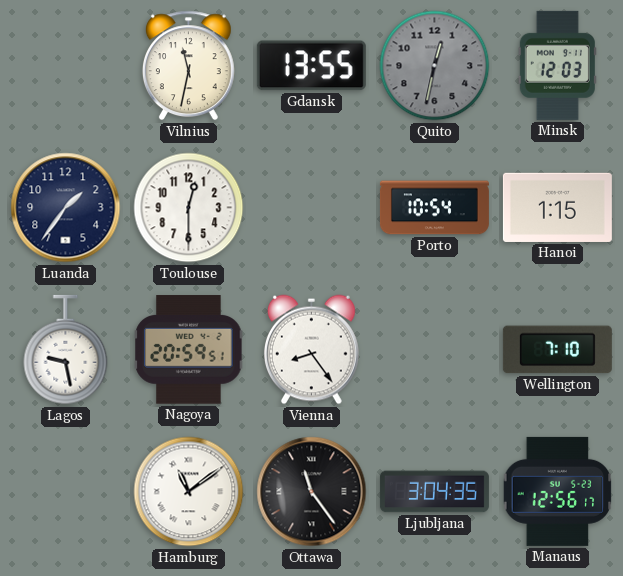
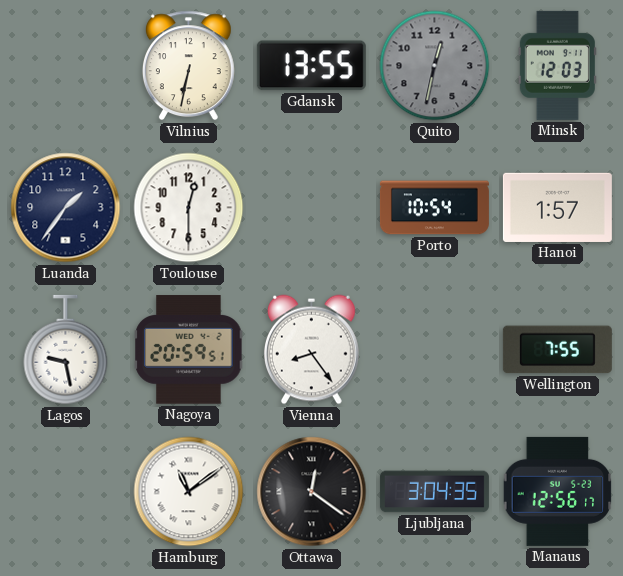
Vilnius: 11:32 -> 6:32 (188, 66)
Hanoi: 1:15 -> 1:57 (557, 207)
Wellington: 7:10 -> 7:55 (557, 350)
Ottawa: 11:24 -> 12:21 (312, 492)
